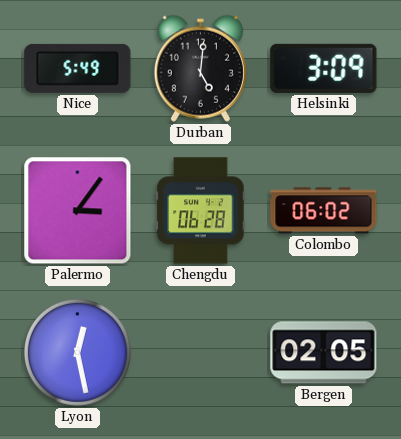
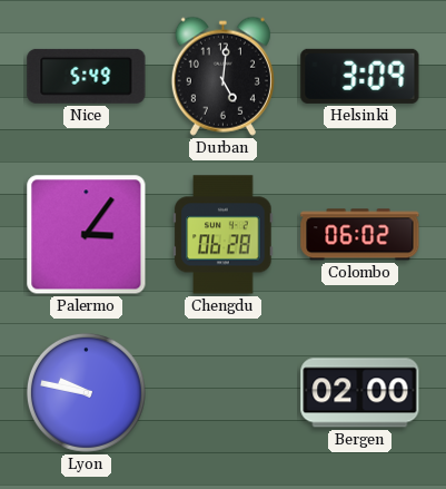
Lyon: 12:28 -> 9:47 (86, 392)
Bergen: 02:05 -> 02:00 (360, 393)
